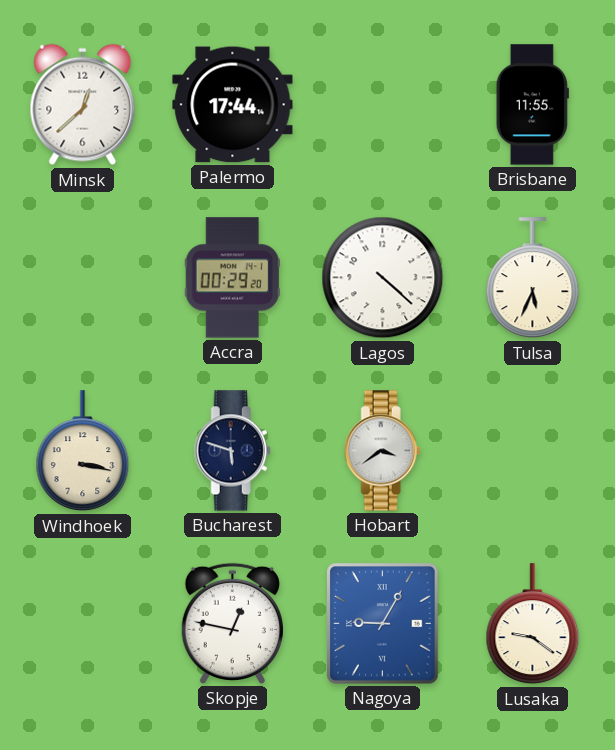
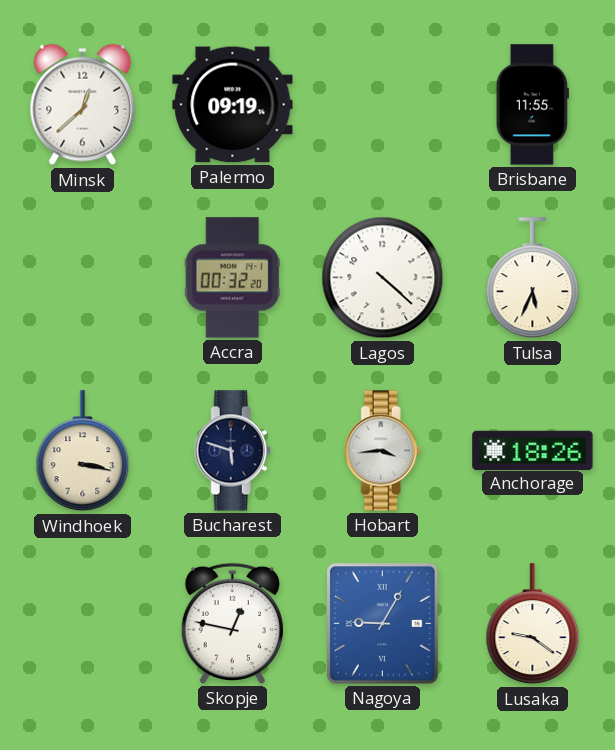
Palermo: 17:44 -> 09:19 (233, 105)
Accra: 00:29 -> 00:32 (232, 278)
Hobart: 3:39 -> 3:44 (382, 451)
Anchorage: none -> 18:26 (533, 450)
